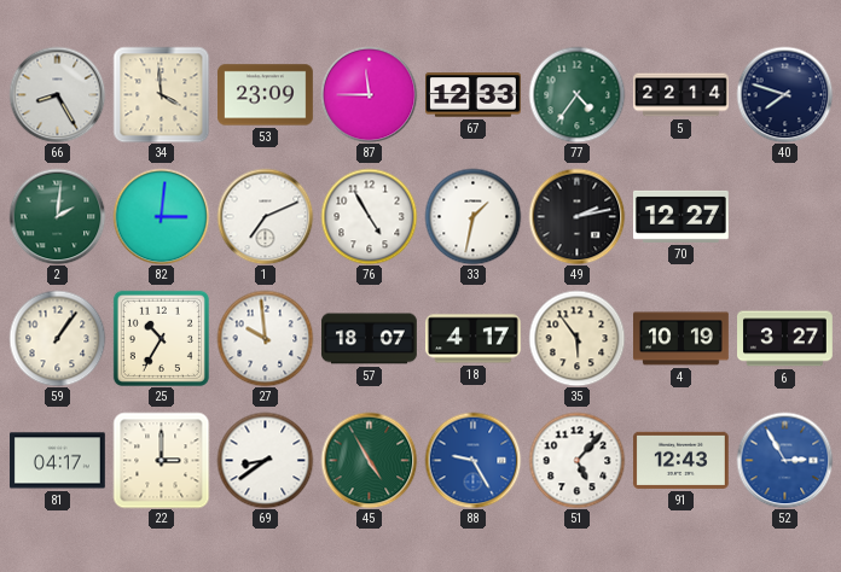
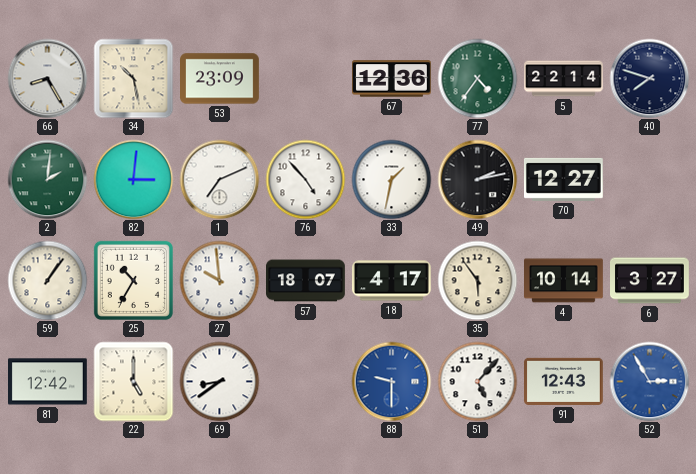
34: 3:59 -> 10:28 (133, 78)
87: 11:45 -> none (369, 94)
67: 12:33 -> 12:36 (392, 79)
76: 4:55 -> 4:53 (305, 179)
4: 10:19 -> 10:14 (564, 281)
81: 04:17 -> 12:42 (48, 382)
22: 3:00 -> 5:00 (133, 381)
45: 4:55 -> none (369, 460)
88: 9:25 -> 9:30 (391, 381)
